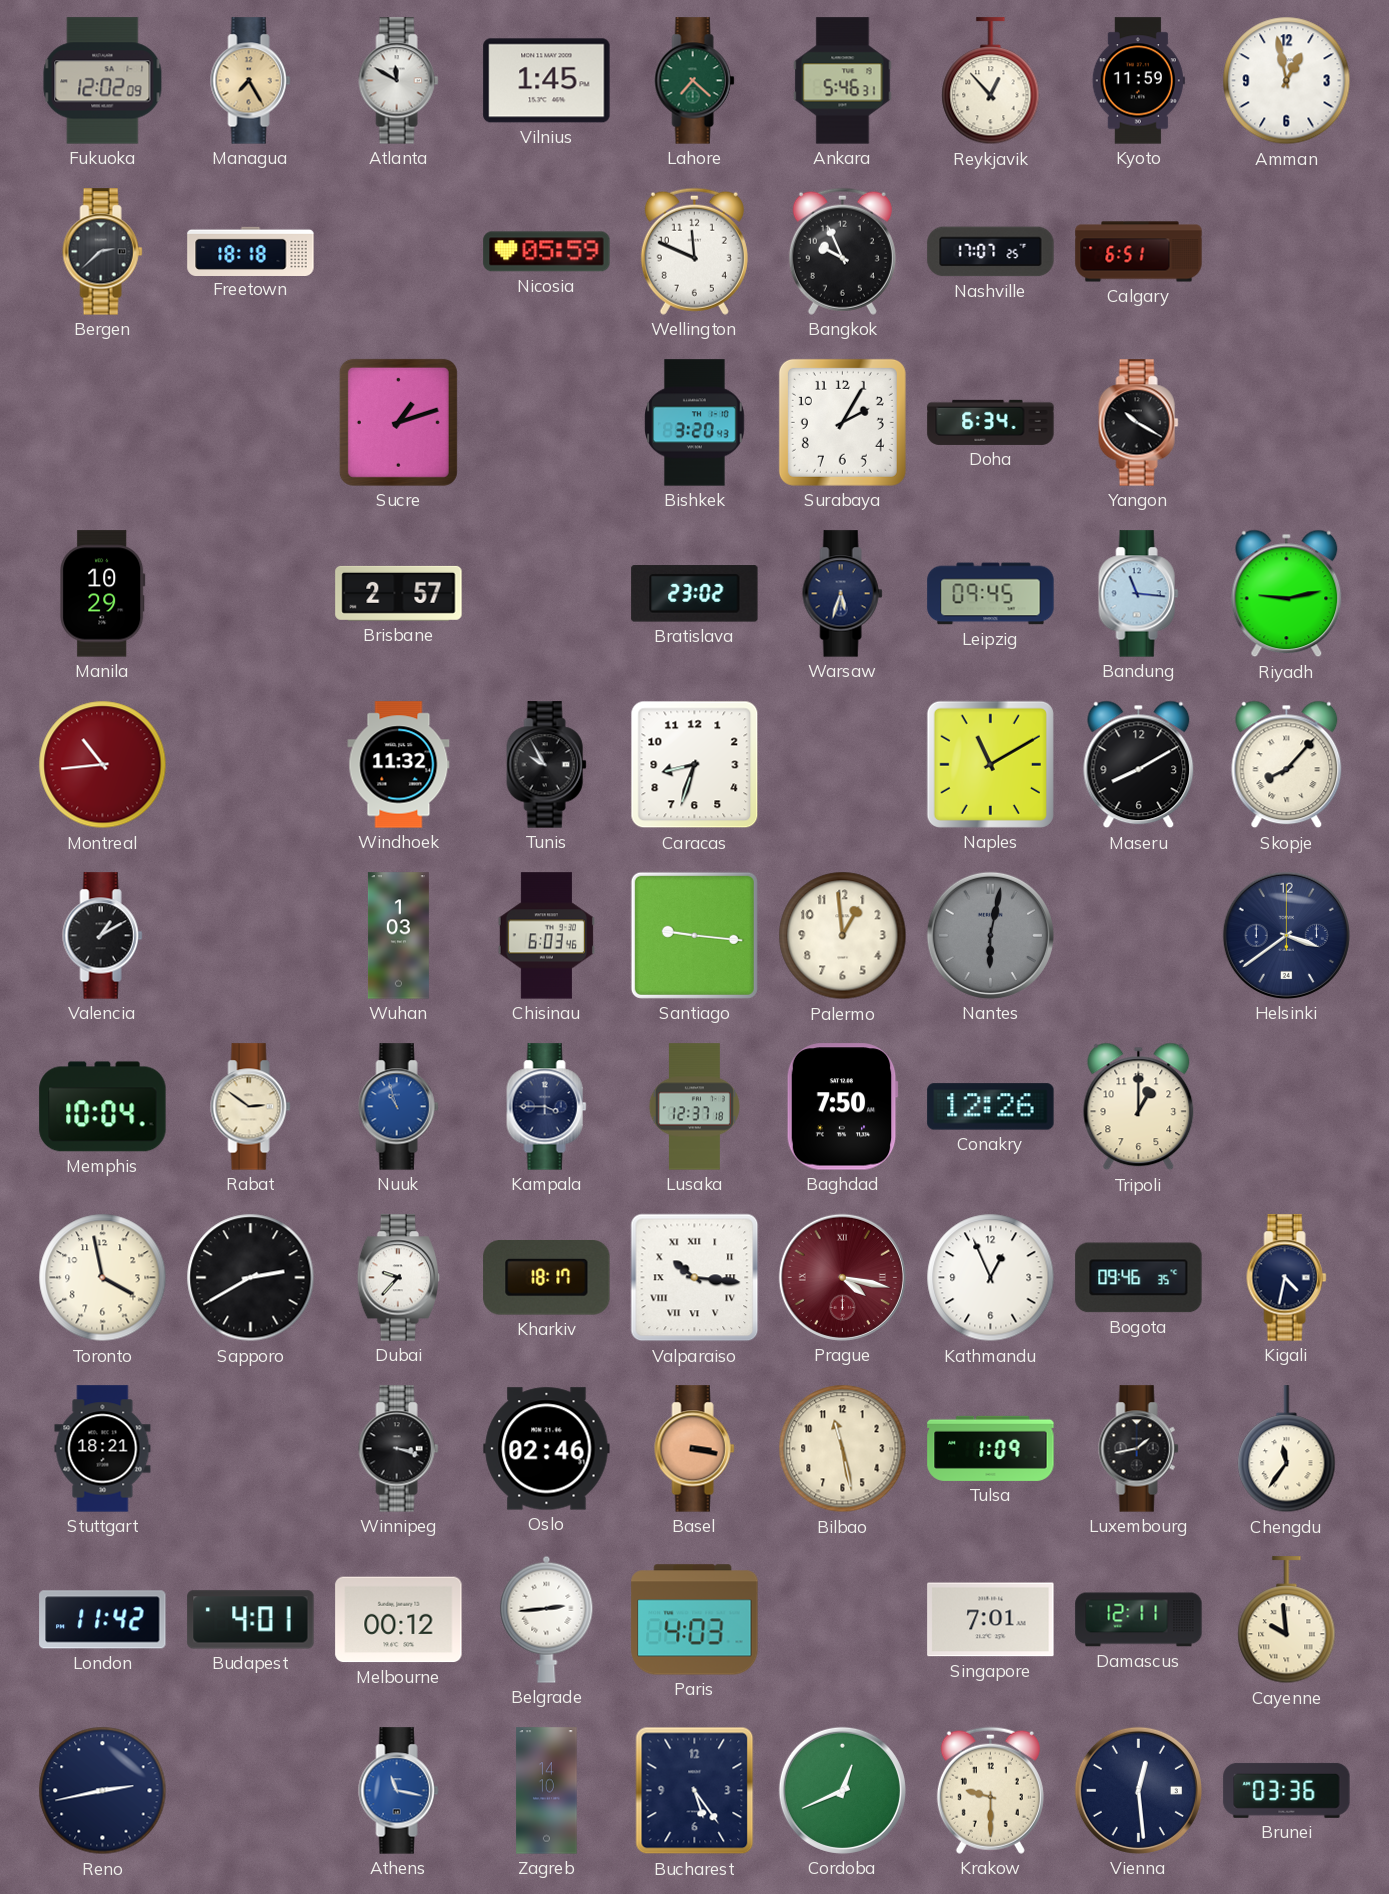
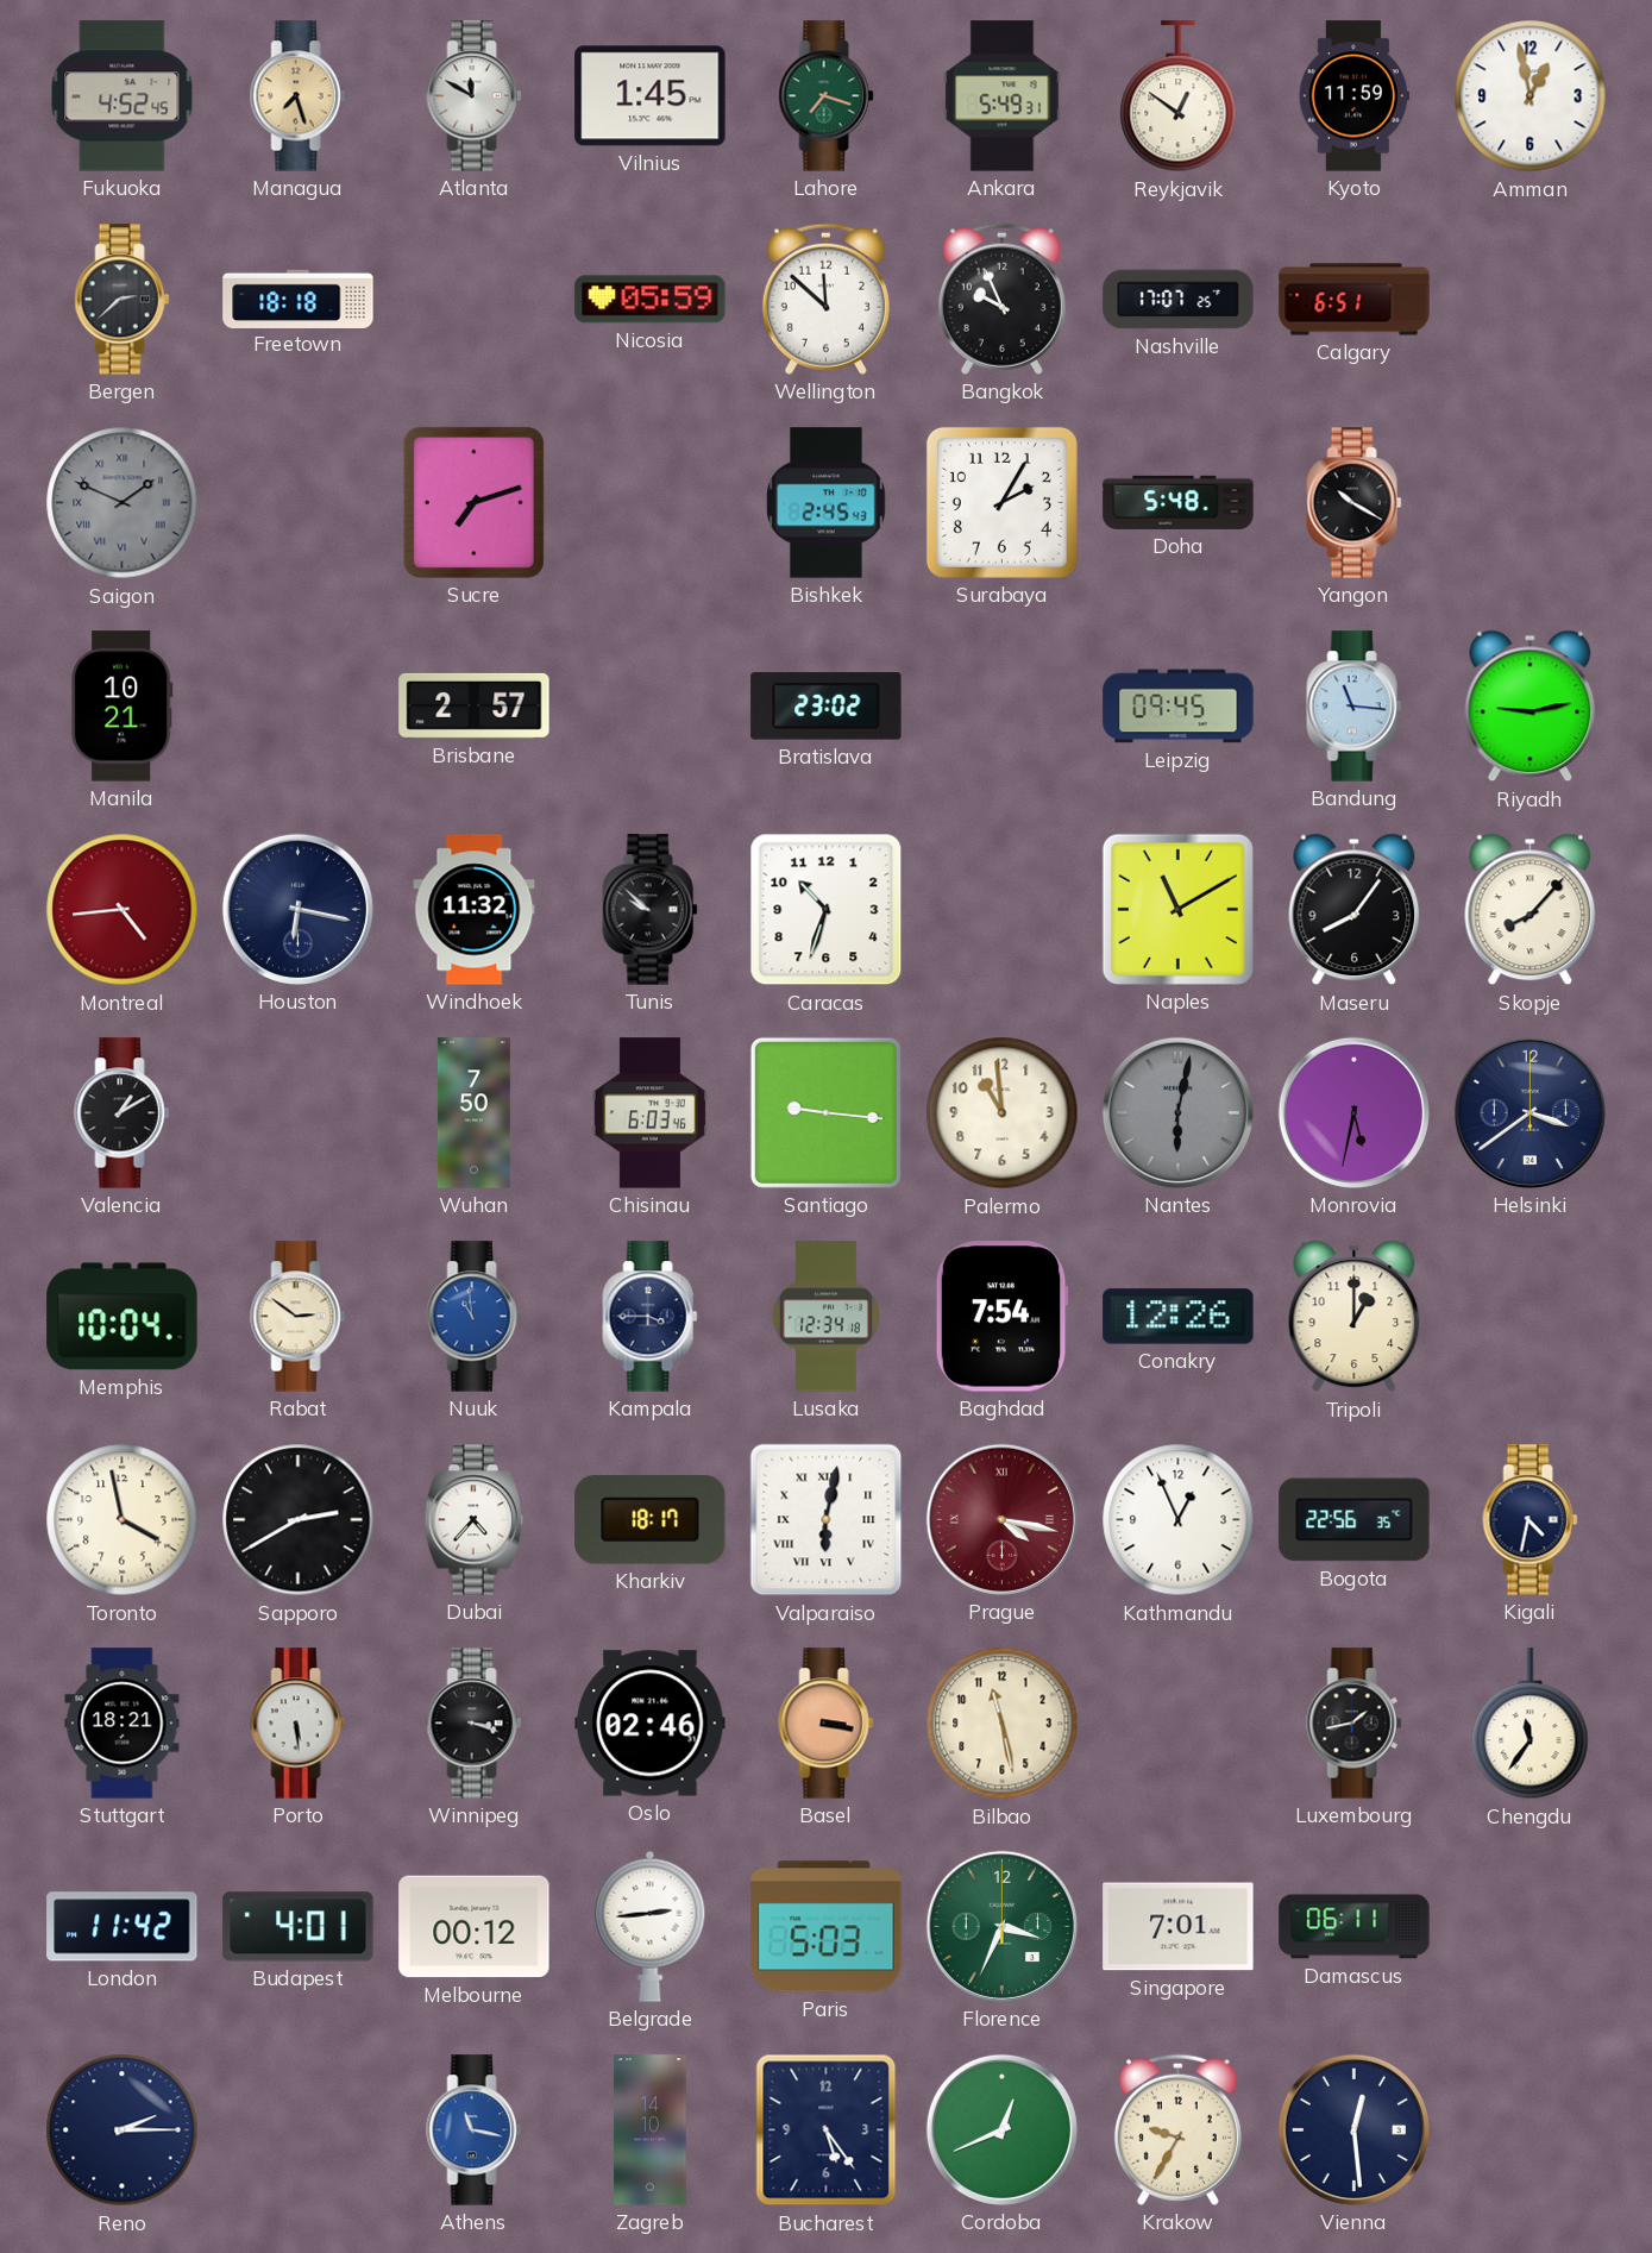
Fukuoka: 12:02 -> 4:52 (123, 96)
Managua: 7:25 -> 7:27 (299, 96)
Lahore: 7:22 -> 7:18 (827, 96)
Ankara: 5:46 -> 5:49 (1003, 96)
Reykjavik: 12:53 -> 12:51 (1179, 96)
Wellington: 11:49 -> 11:52 (825, 299)
Saigon: none -> 1:49 (123, 503)
Sucre: 1:12 -> 7:12 (473, 502)
Bishkek: 3:20 -> 2:45 (827, 503)
Doha: 6:34 -> 5:48 (1179, 502)
Manila: 10:29 -> 10:21 (123, 707)
Warsaw: 5:33 -> none (843, 594)
Montreal: 10:44 -> 4:44 (123, 910)
Houston: none -> 6:17 (297, 909)
Tunis: 9:55 -> 9:52 (651, 910)
Caracas: 8:33 -> 10:33 (827, 910)
Maseru: 8:10 -> 8:06 (1355, 910)
Wuhan: 1:03 -> 7:50 (473, 1113)
Palermo: 12:59 -> 10:59 (1003, 1113)
Monrovia: none -> 5:32 (1353, 1112)
Nuuk: 10:57 -> 10:59 (475, 1317)
Lusaka: 12:37 -> 12:34 (825, 1317)
Baghdad: 7:50 -> 7:54 (1001, 1317)
Dubai: 9:37 -> 4:37 (475, 1520)
Valparaiso: 10:16 -> 6:02 (827, 1520)
Bogota: 09:46 -> 22:56 (1355, 1520)
Porto: none -> 5:29 (299, 1724)
Tulsa: 1:09 -> none (991, 1448)
Paris: 4:03 -> 5:03 (827, 1927)
Florence: none -> 3:34 (1001, 1926)
Damascus: 12:11 -> 06:11 (1355, 1927)
Cayenne: 9:59 -> none (1287, 1620)
Reno: 2:43 -> 2:15 (123, 2130)
Krakow: 9:30 -> 9:35 (1177, 2129)
Brunei: 03:36 -> none (1287, 1790)
